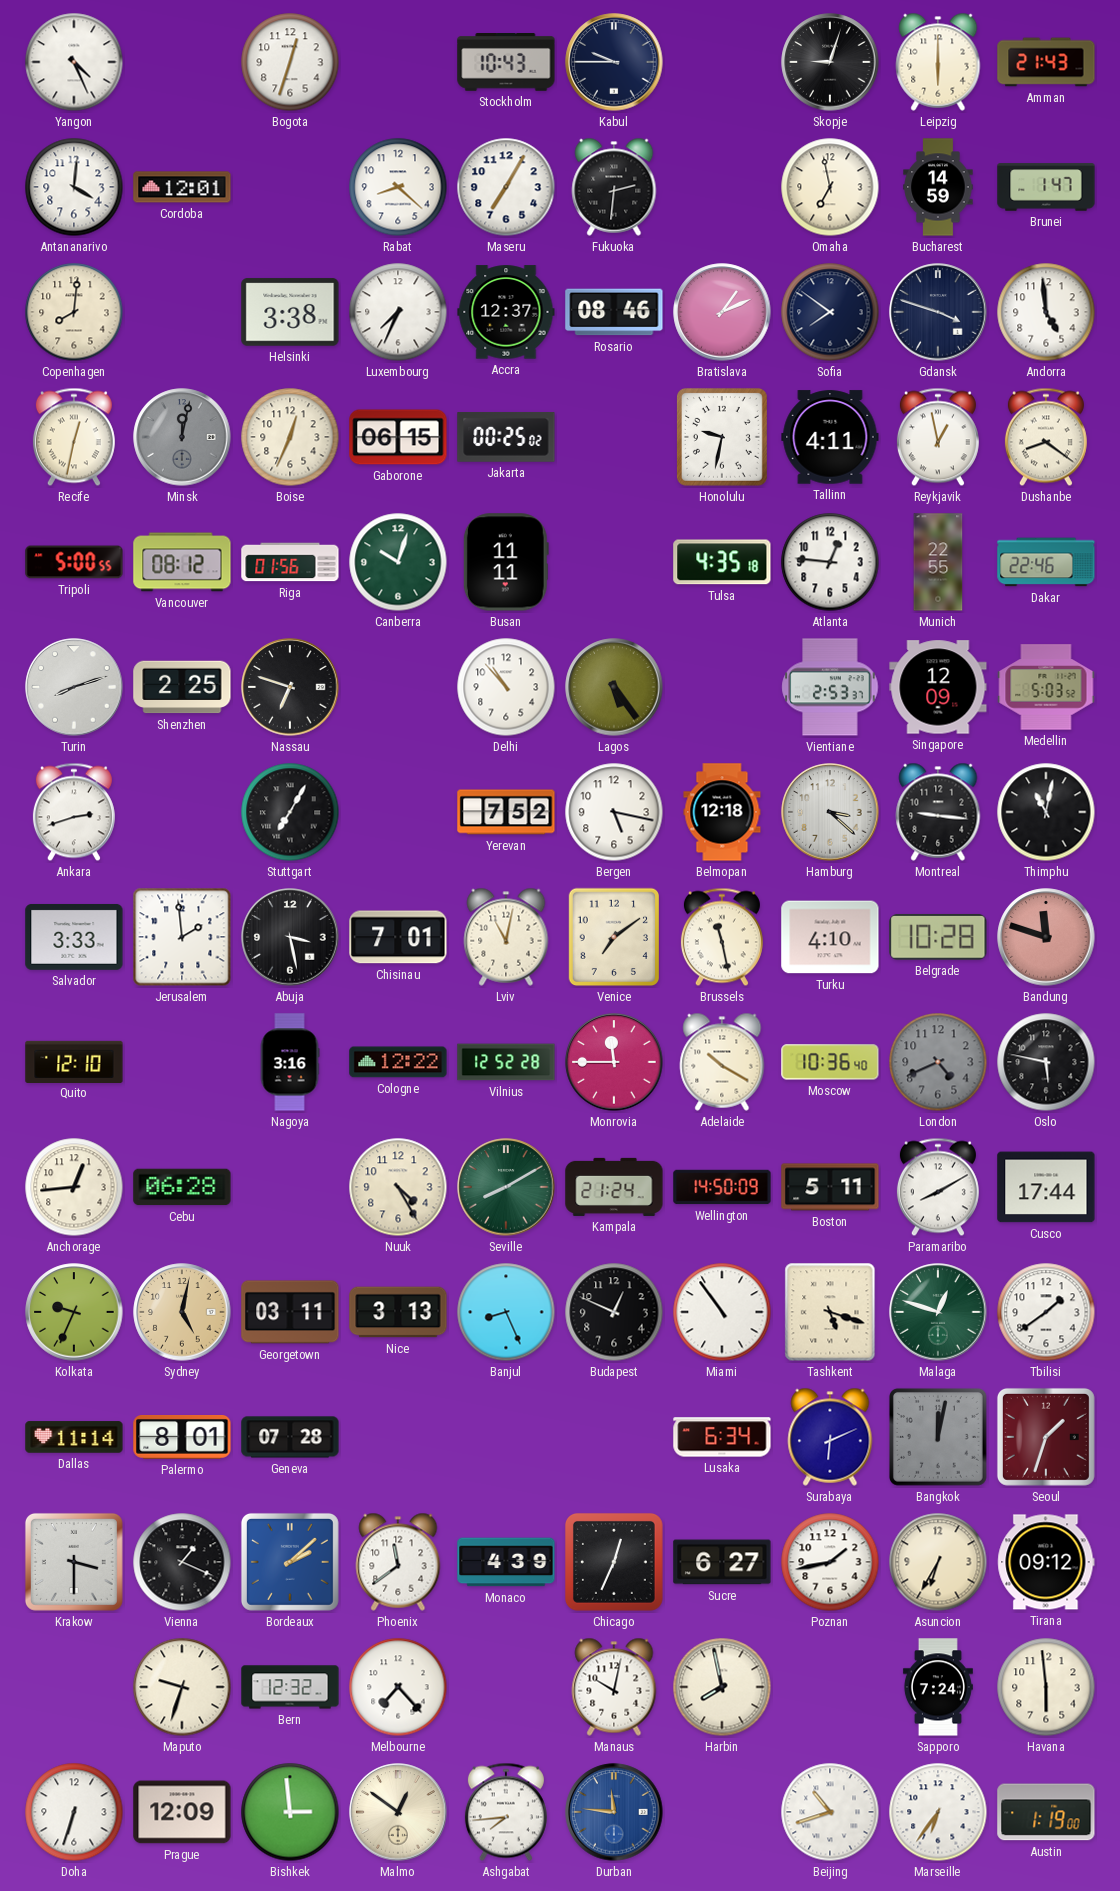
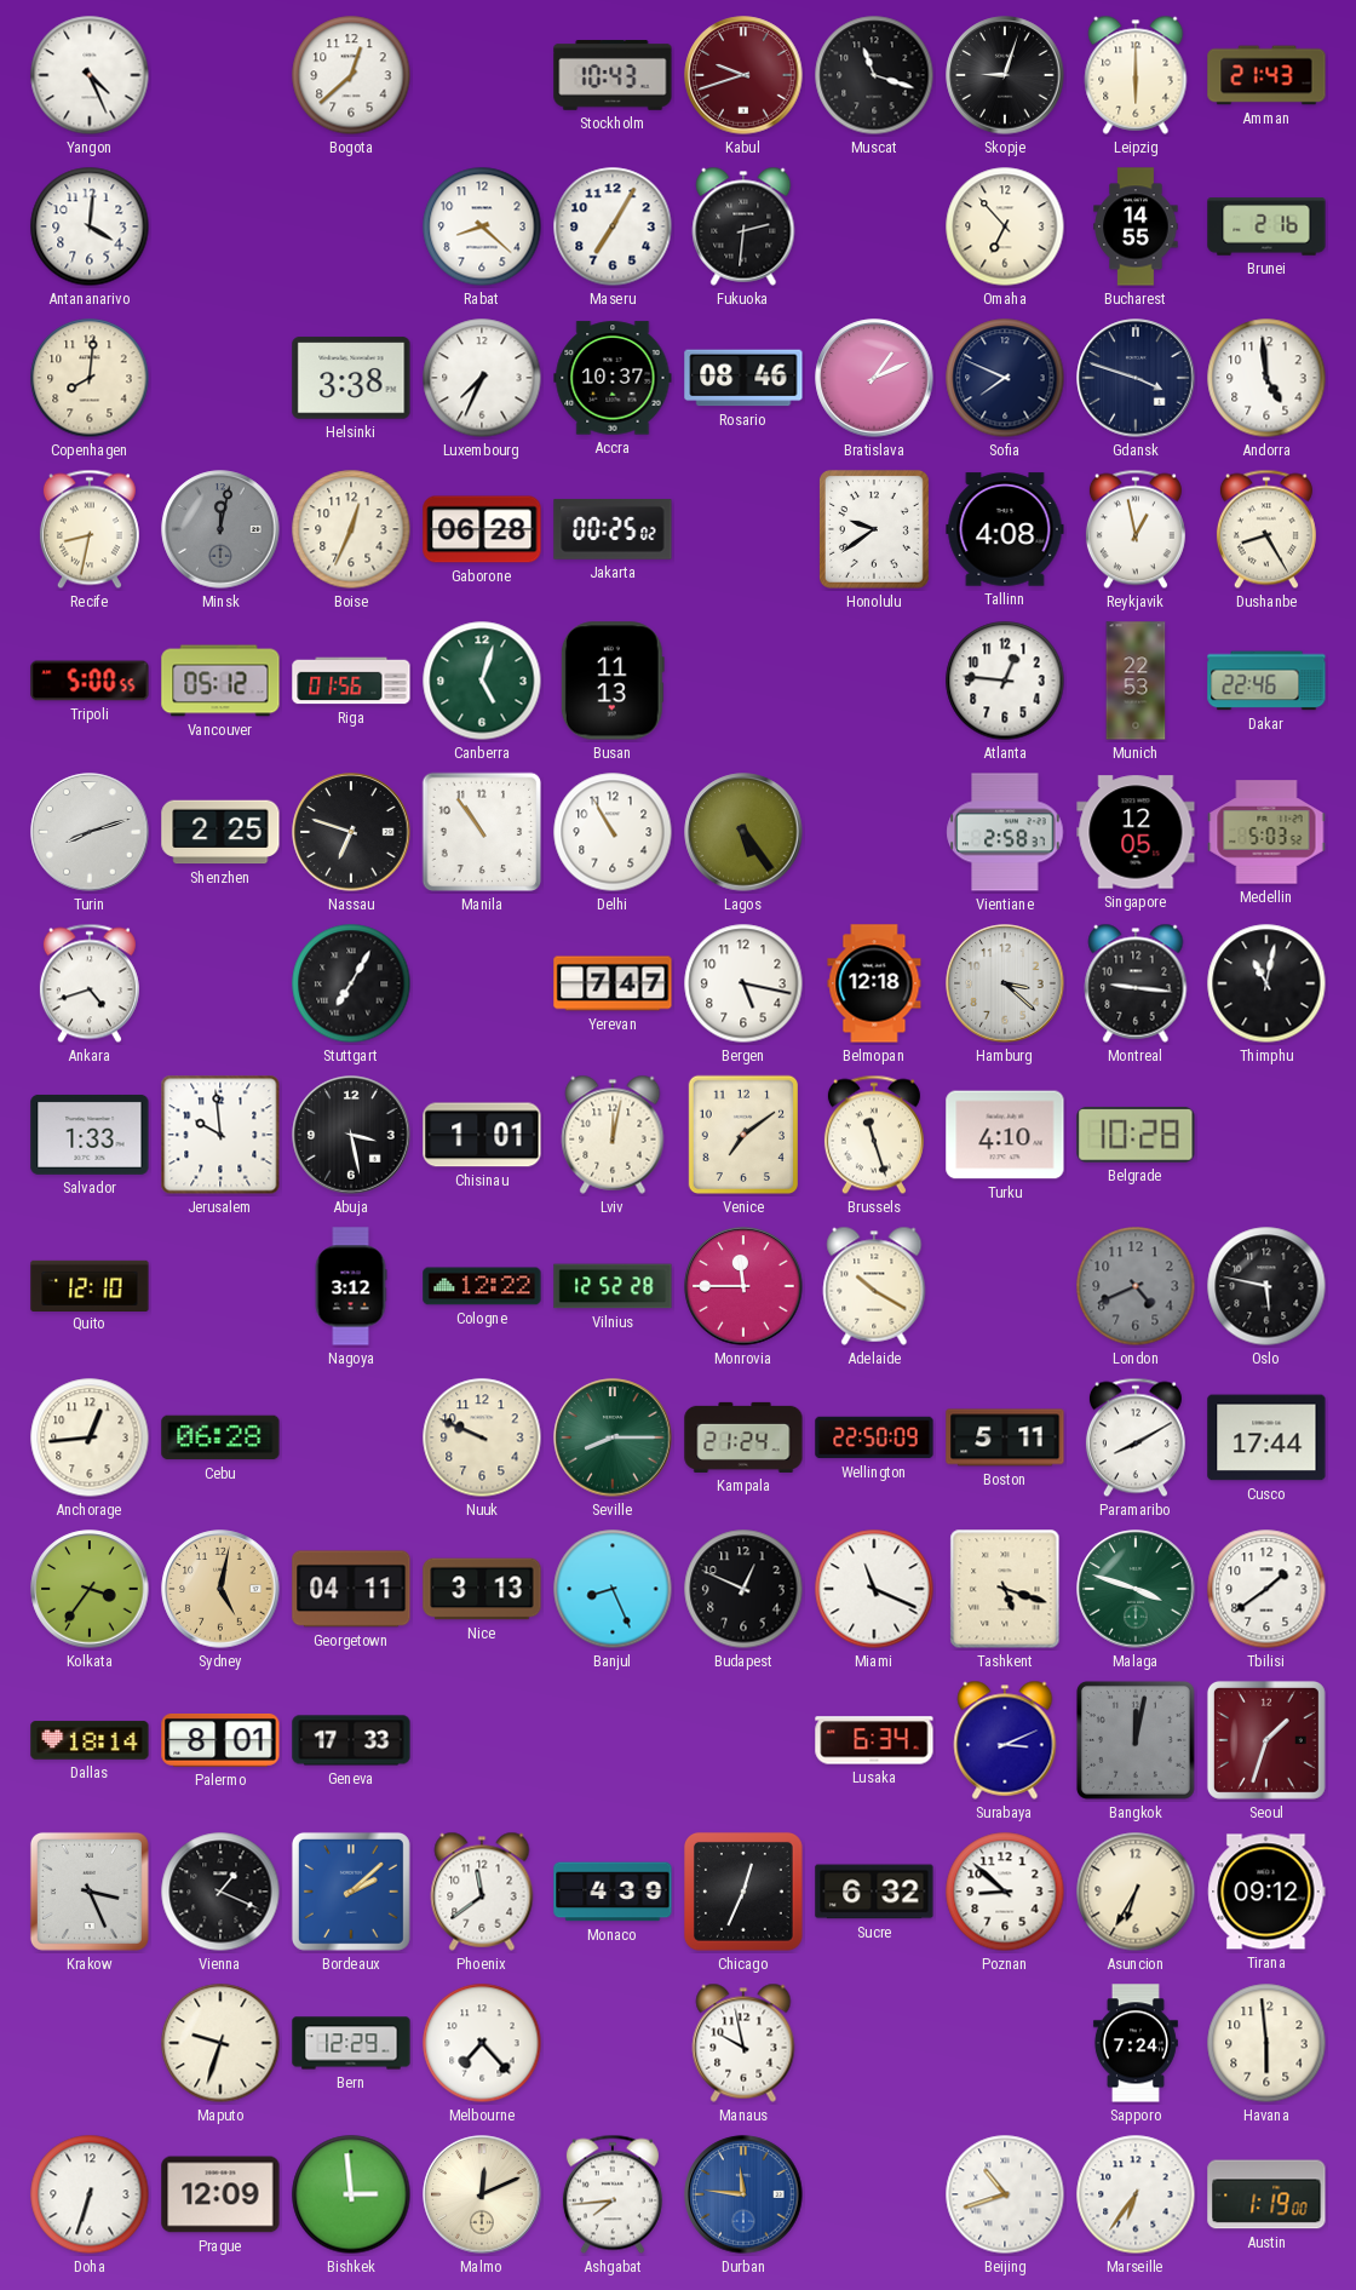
Bogota: 12:33 -> 12:38 (351, 75)
Kabul: 9:45 -> 9:42 (743, 75)
Kabul dial: navy -> burgundy (743, 75)
Muscat: none -> 11:18 (874, 75)
Cordoba: 12:01 -> none (182, 187)
Omaha: 6:58 -> 6:53 (1005, 226)
Bucharest: 14:59 -> 14:55 (1136, 226)
Brunei: 1:47 -> 2:16 (1266, 226)
Accra: 12:37 -> 10:37 (613, 378)
Sofia: 7:51 -> 7:49 (1005, 378)
Recife: 12:32 -> 8:32 (90, 529)
Gaborone: 06:15 -> 06:28 (482, 529)
Honolulu: 9:32 -> 9:39 (874, 529)
Tallinn: 4:11 -> 4:08 (1005, 529)
Dushanbe: 8:21 -> 8:25 (1266, 529)
Vancouver: 08:12 -> 05:12 (220, 681)
Canberra: 10:03 -> 5:03 (482, 681)
Busan: 11:11 -> 11:13 (613, 681)
Tulsa: 4:35 -> none (722, 562)
Munich: 22:55 -> 22:53 (1136, 681)
Manila: none -> 10:54 (482, 832)
Delhi: 10:53 -> 10:55 (613, 832)
Vientiane: 2:53 -> 2:58 (1005, 832)
Singapore: 12:09 -> 12:05 (1136, 832)
Ankara: 2:42 -> 4:42 (90, 983)
Yerevan: 7:52 -> 7:47 (613, 983)
Salvador: 3:33 -> 1:33 (90, 1135)
Jerusalem: 1:59 -> 9:59 (220, 1135)
Chisinau: 7:01 -> 1:01 (482, 1135)
Lviv: 11:02 -> 12:02 (613, 1135)
Brussels: 11:28 -> 11:27 (874, 1135)
Bandung: 11:48 -> none (1046, 937)
Nagoya: 3:16 -> 3:12 (351, 1286)
Moscow: 10:36 -> none (830, 1062)
Nuuk: 4:25 -> 9:49 (482, 1437)
Seville: 8:10 -> 8:15 (613, 1437)
Wellington: 14:50 -> 22:50 (874, 1437)
Kolkata: 9:34 -> 3:36 (90, 1589)
Georgetown: 03:11 -> 04:11 (351, 1589)
Miami: 10:54 -> 11:19 (874, 1589)
Malaga: 12:48 -> 3:48 (1136, 1589)
Dallas: 11:14 -> 18:14 (90, 1740)
Geneva: 07:28 -> 17:33 (351, 1740)
Surabaya: 6:11 -> 3:11 (1005, 1740)
Krakow: 3:30 -> 3:26 (90, 1892)
Sucre: 6:27 -> 6:32 (874, 1892)
Poznan: 1:43 -> 8:52 (1005, 1892)
Bern: 12:32 -> 12:29 (351, 2043)
Manaus: 10:02 -> 9:58 (743, 2043)
Harbin: 7:58 -> none (722, 1687)
Malmo: 12:51 -> 12:11 (482, 2194)
